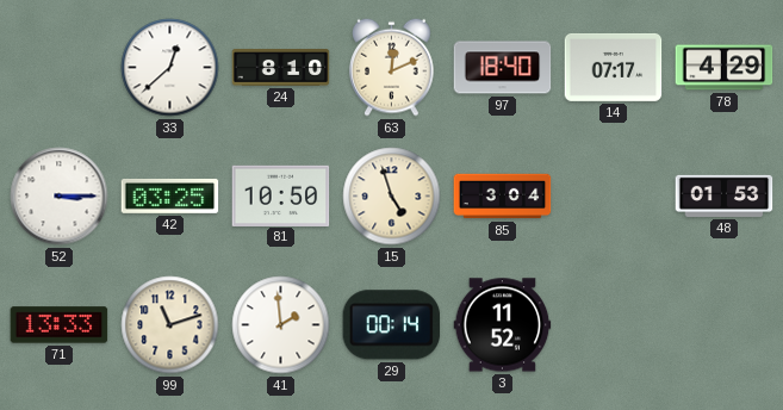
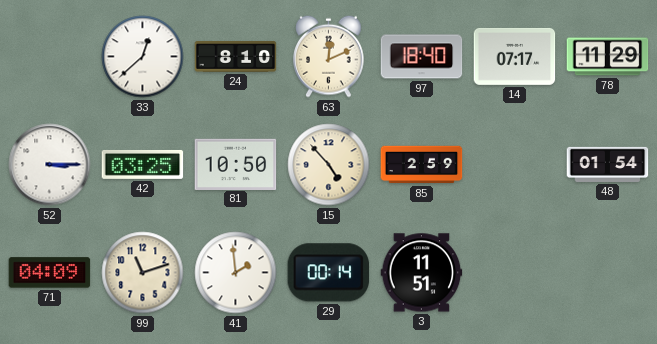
78: 4:29 -> 11:29 (608, 57)
15: 4:57 -> 4:53 (329, 165)
85: 3:04 -> 2:59 (422, 165)
48: 01:53 -> 01:54 (608, 164)
71: 13:33 -> 04:09 (50, 273)
3: 11:52 -> 11:51 (422, 273)
